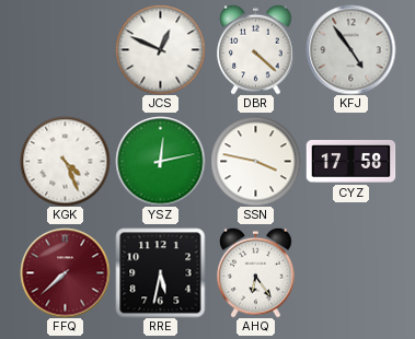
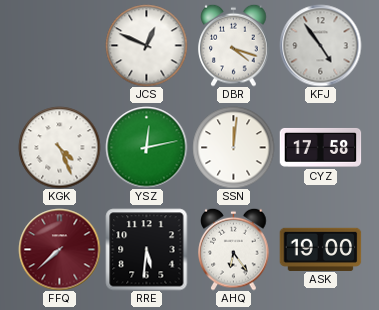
DBR: 4:22 -> 4:18 (234, 45)
SSN: 3:47 -> 12:01 (233, 147)
RRE: 5:32 -> 5:31 (146, 249)
ASK: none -> 19:00 (320, 249)
